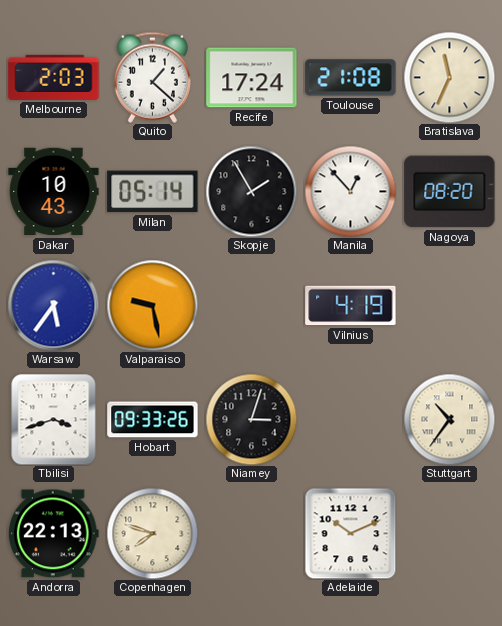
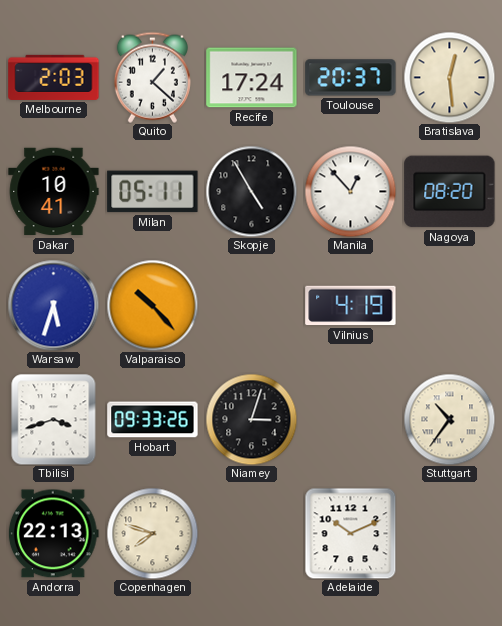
Toulouse: 21:08 -> 20:37 (351, 78)
Bratislava: 11:34 -> 12:29 (449, 77)
Dakar: 10:43 -> 10:41 (54, 192)
Milan: 05:14 -> 05:11 (153, 192)
Skopje: 1:55 -> 4:55 (251, 191)
Warsaw: 5:36 -> 5:33 (53, 305)
Valparaiso: 9:28 -> 10:23 (152, 305)
